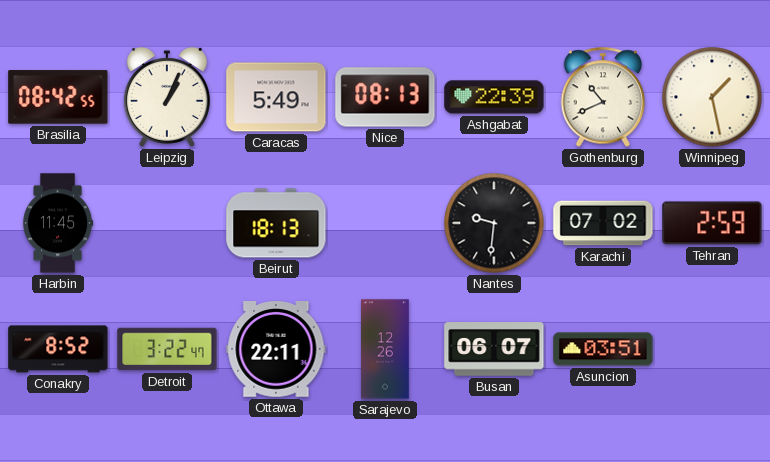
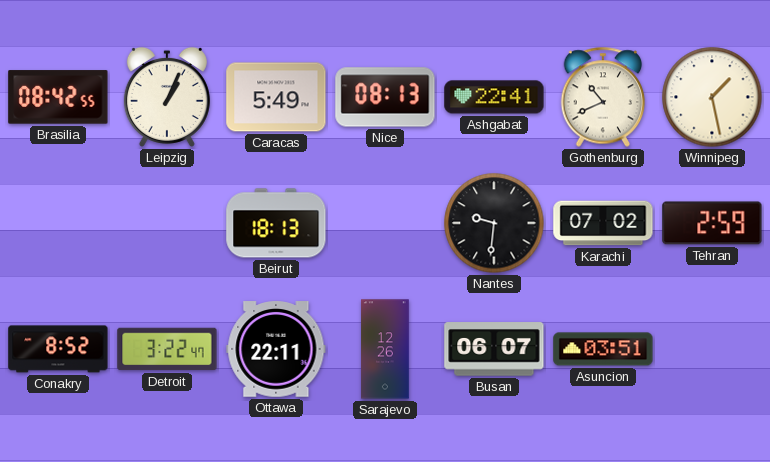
Ashgabat: 22:39 -> 22:41 (494, 97)
Harbin: 11:45 -> none (58, 223)
